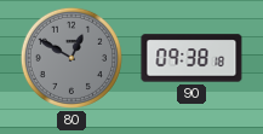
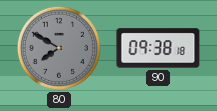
80: 12:50 -> 7:50 (59, 48)
